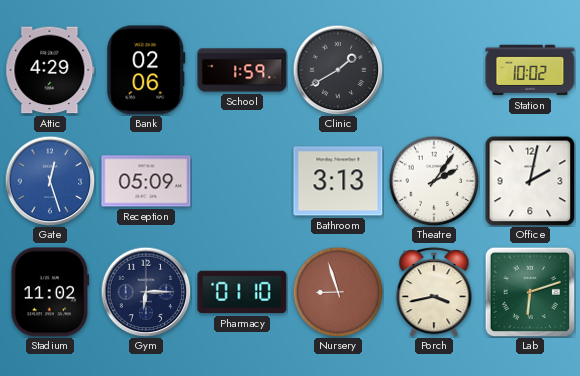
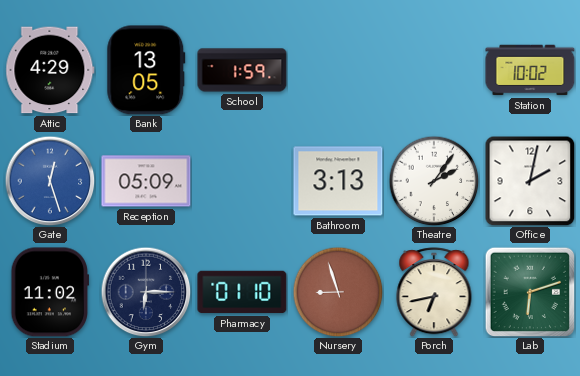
Bank: 02:06 -> 13:05 (146, 70)
Clinic: 1:40 -> none (338, 70)
Porch: 3:43 -> 6:43 (434, 292)
